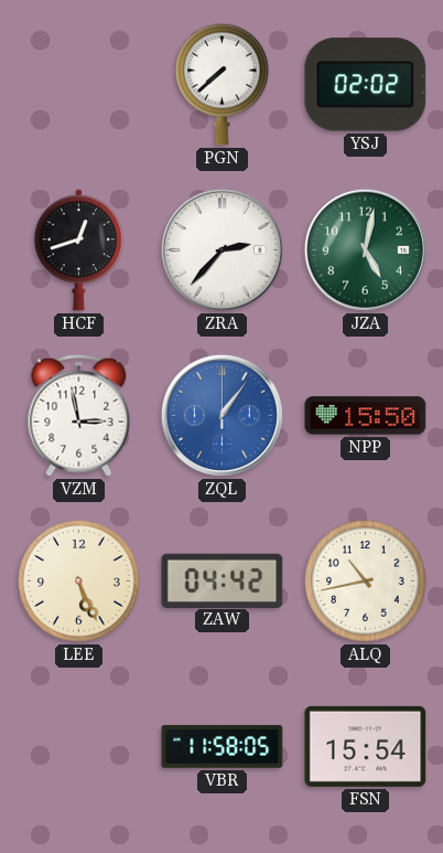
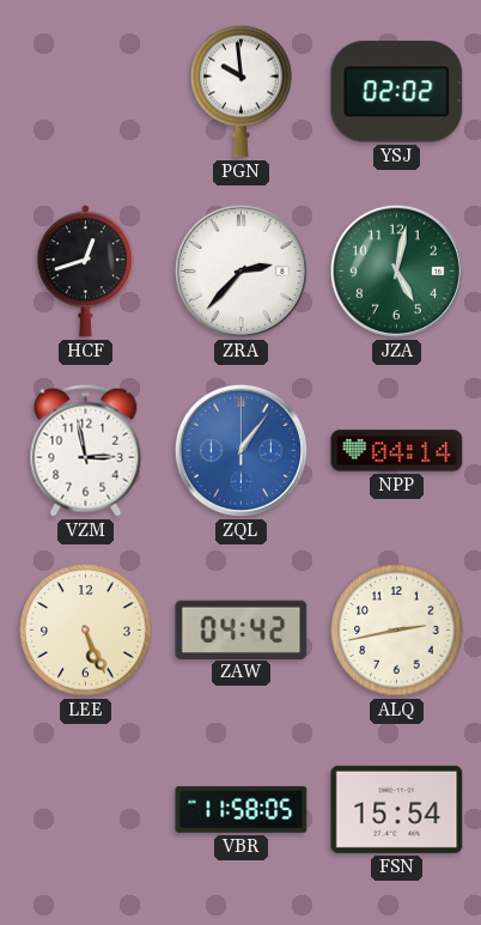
PGN: 7:38 -> 9:59 (242, 91)
NPP: 15:50 -> 04:14 (397, 451)
ALQ: 10:43 -> 2:43 (397, 631)
